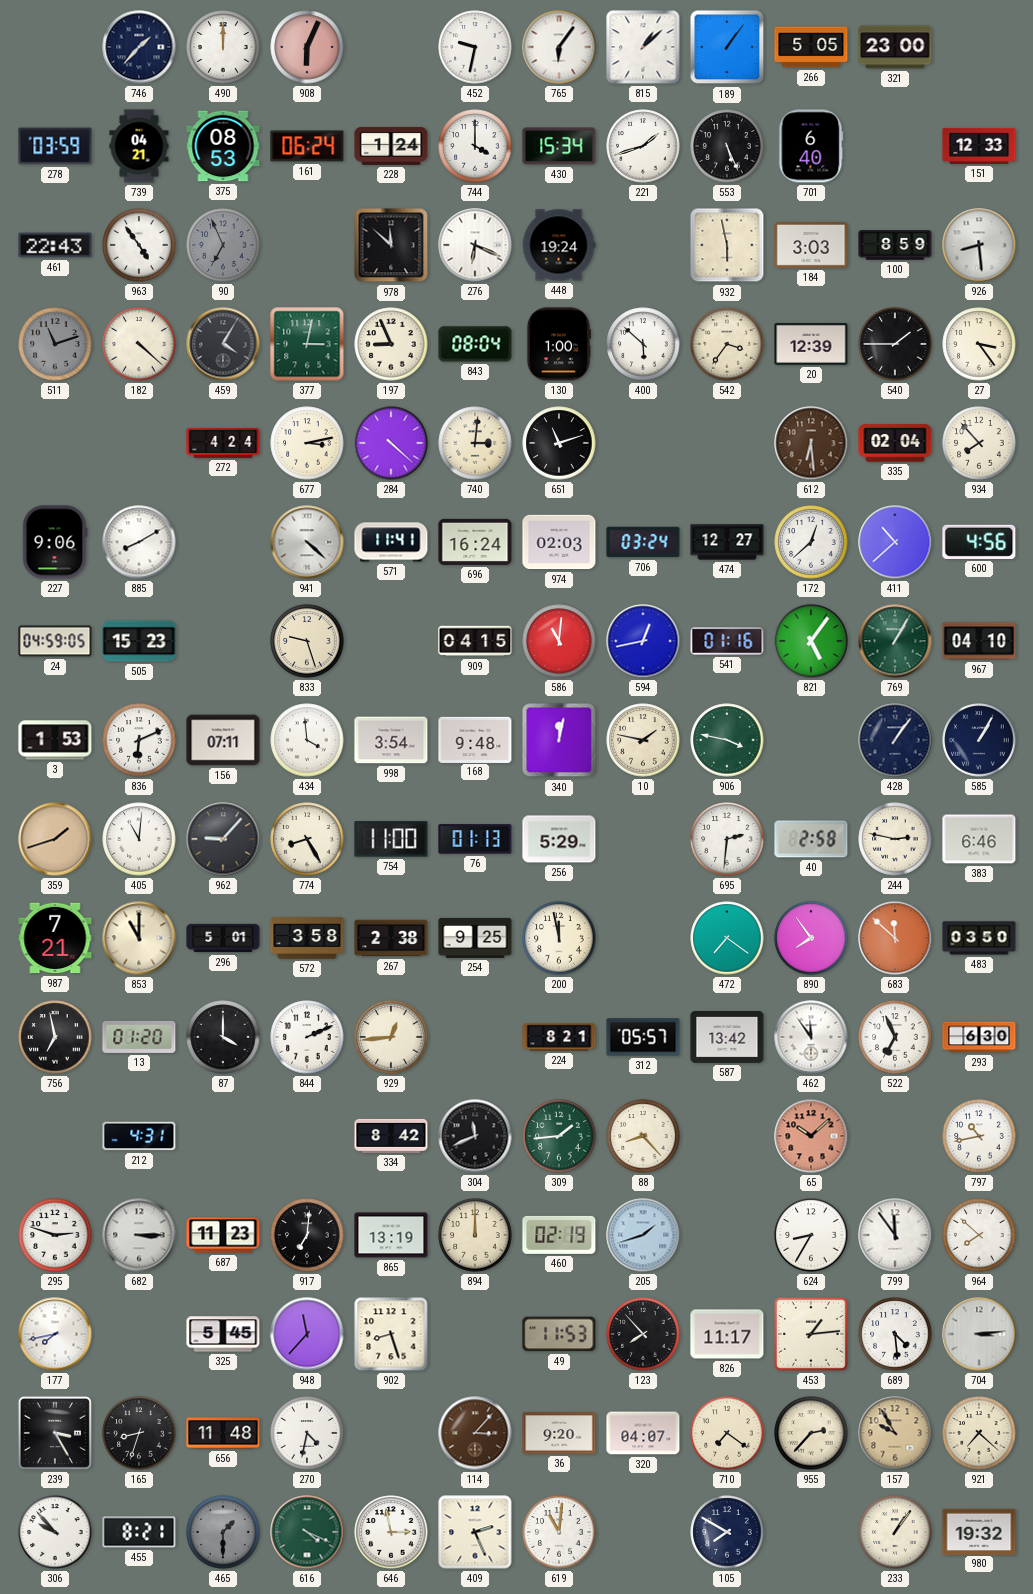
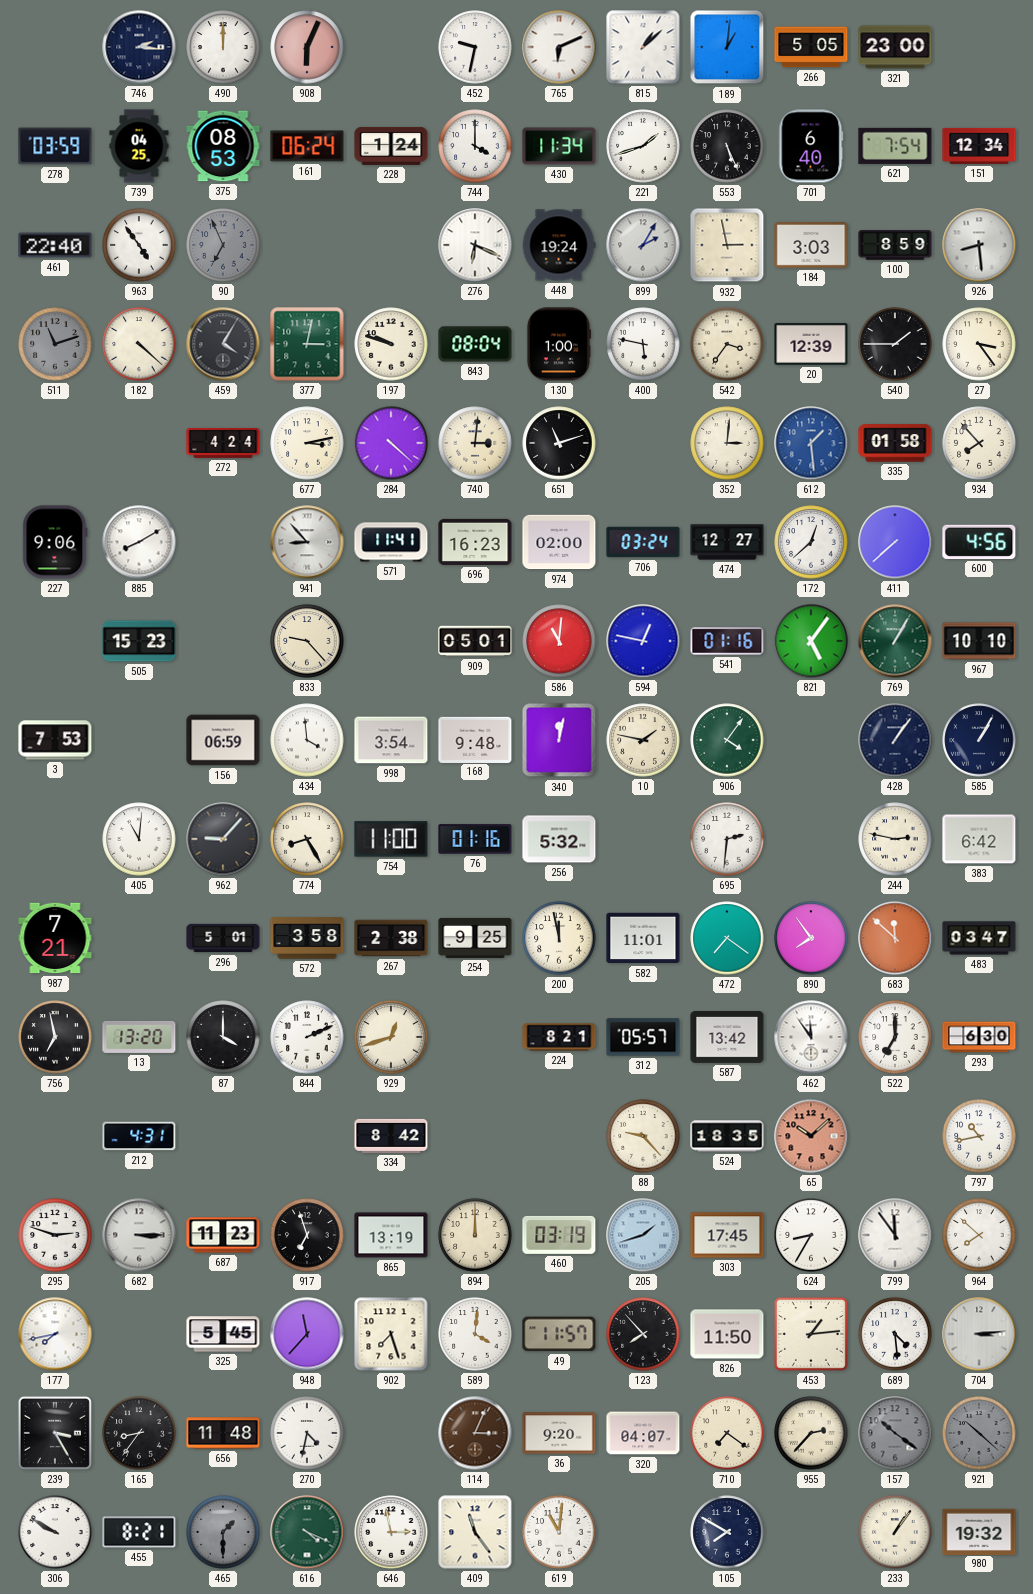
746: 1:37 -> 2:16 (139, 47)
765: 6:06 -> 6:11 (559, 47)
189: 1:06 -> 1:01 (727, 47)
739: 04:21 -> 04:25 (139, 146)
430: 15:34 -> 11:34 (559, 146)
621: none -> 7:54 (895, 146)
151: 12:33 -> 12:34 (979, 146)
461: 22:43 -> 22:40 (55, 245)
978: 11:52 -> none (391, 245)
899: none -> 2:05 (643, 245)
932: 5:58 -> 2:58 (727, 245)
197: 8:56 -> 9:48 (391, 344)
400: 5:52 -> 5:47 (643, 344)
352: none -> 3:01 (727, 443)
612: 6:29 -> 1:29 (811, 443)
612 dial: brown -> blue (811, 443)
335: 02:04 -> 01:58 (895, 443)
941: 4:22 -> 8:53 (307, 542)
696: 16:24 -> 16:23 (475, 542)
974: 02:03 -> 02:00 (559, 542)
411: 10:38 -> 7:38 (895, 542)
24: 04:59 -> none (55, 641)
833: 9:27 -> 9:23 (307, 641)
909: 04:15 -> 05:01 (475, 641)
594: 12:43 -> 12:47 (643, 641)
967: 04:10 -> 10:10 (979, 641)
3: 1:53 -> 7:53 (55, 740)
836: 6:11 -> none (139, 740)
156: 07:11 -> 06:59 (223, 740)
906: 3:47 -> 4:06 (727, 740)
359: 1:42 -> none (55, 839)
76: 01:13 -> 01:16 (475, 839)
256: 5:29 -> 5:32 (559, 839)
40: 2:58 -> none (811, 839)
383: 6:46 -> 6:42 (979, 839)
853: 11:00 -> none (139, 938)
582: none -> 11:01 (643, 938)
483: 03:50 -> 03:47 (979, 938)
13: 01:20 -> 13:20 (139, 1037)
929: 12:44 -> 12:42 (391, 1037)
522: 6:56 -> 7:00 (895, 1037)
304: 11:41 -> none (475, 1136)
309: 1:44 -> none (559, 1136)
88: 8:23 -> 9:23 (643, 1136)
524: none -> 18:35 (727, 1136)
917: 7:01 -> 6:57 (307, 1235)
460: 02:19 -> 03:19 (559, 1235)
303: none -> 17:45 (727, 1235)
902: 8:27 -> 7:27 (391, 1334)
589: none -> 4:01 (475, 1334)
49: 11:53 -> 11:57 (559, 1334)
826: 11:17 -> 11:50 (727, 1334)
165: 8:33 -> 8:36 (139, 1433)
114: 3:07 -> 3:04 (475, 1433)
157: 9:55 -> 10:21 (895, 1433)
157 dial: champagne -> grey (895, 1433)
921: 7:22 -> 10:22 (979, 1433)
921 dial: cream -> grey (979, 1433)
306: 9:53 -> 9:50 (55, 1532)
409: 2:26 -> 11:24 (475, 1532)
